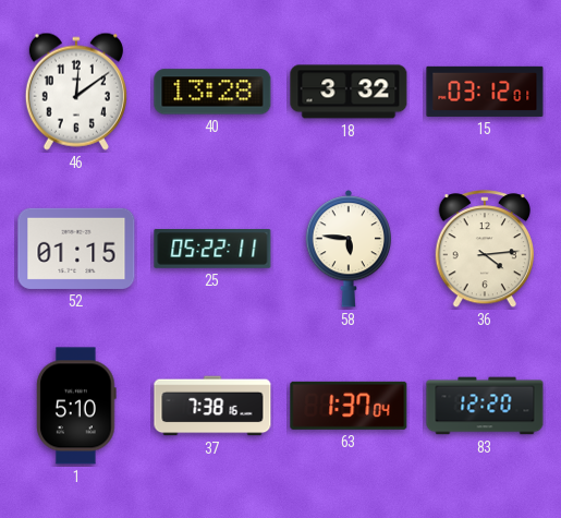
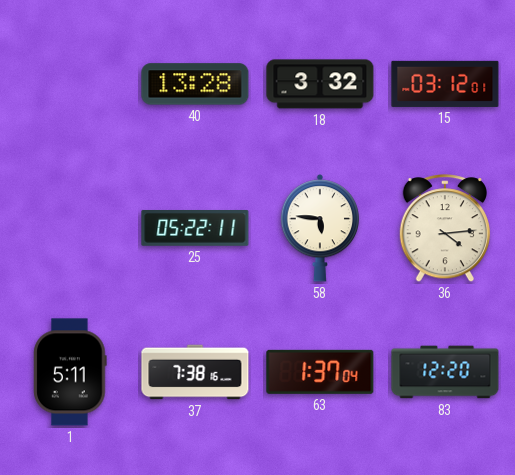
46: 12:09 -> none (76, 92)
52: 01:15 -> none (76, 249)
1: 5:10 -> 5:11 (70, 372)
